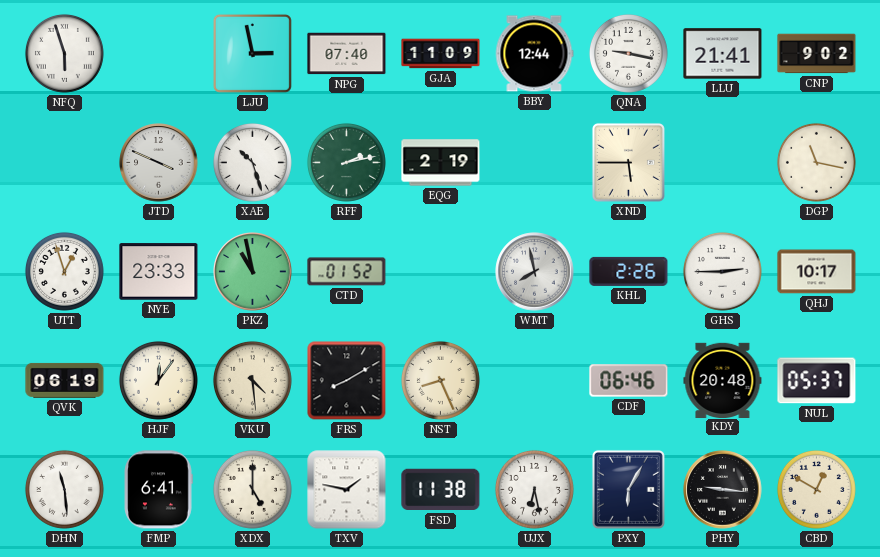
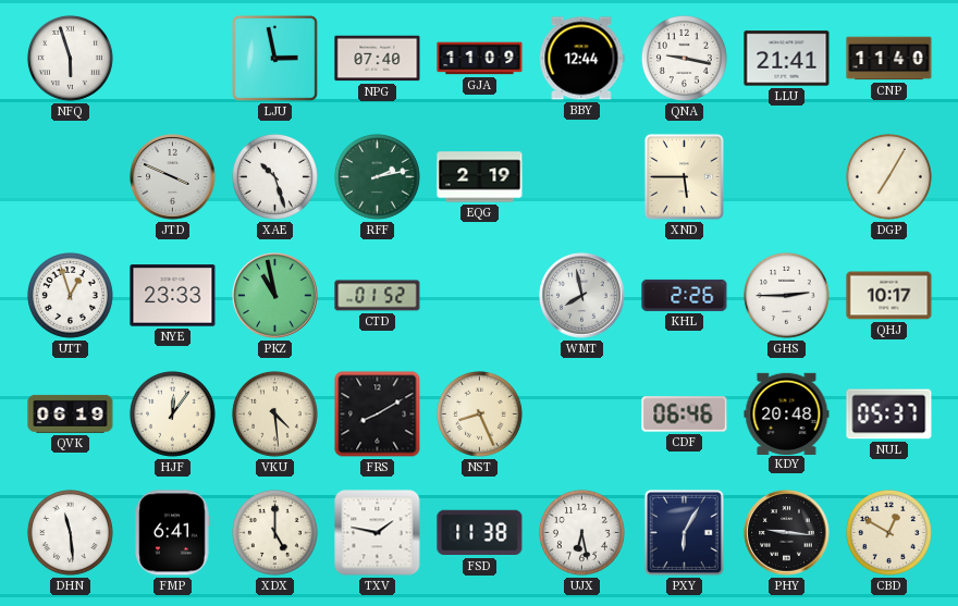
CNP: 9:02 -> 11:40 (889, 59)
DGP: 11:17 -> 7:05 (888, 176)
